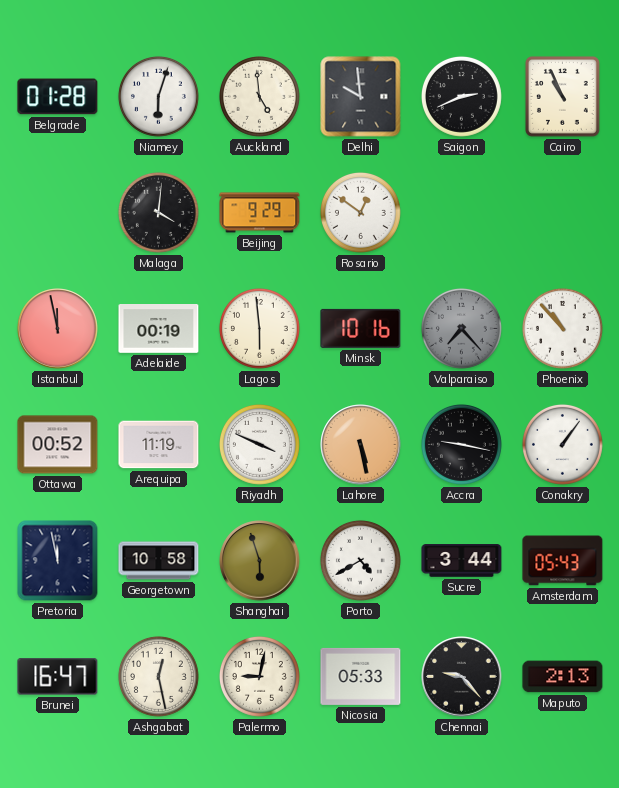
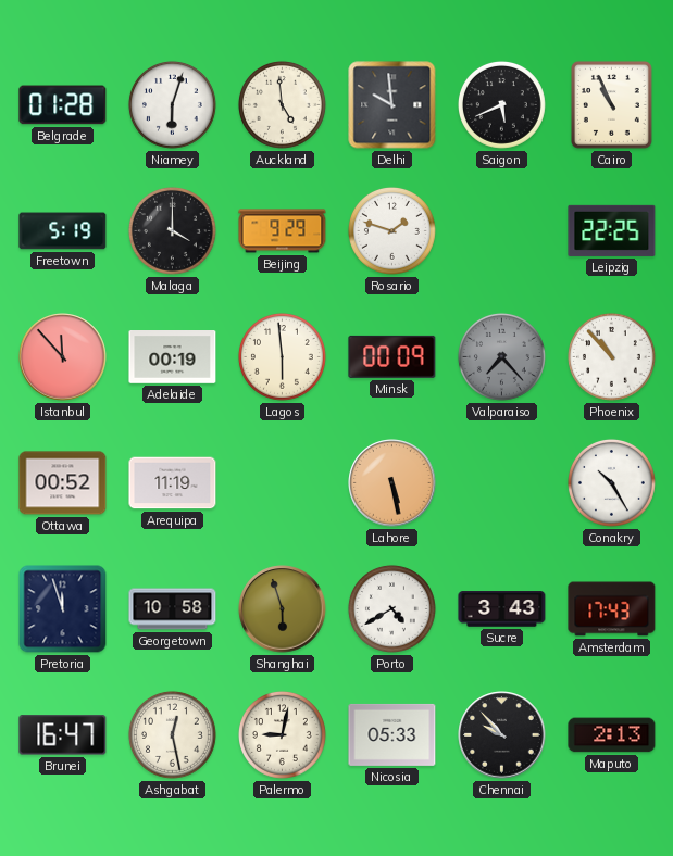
Saigon: 2:41 -> 5:41 (501, 104)
Freetown: none -> 5:19 (63, 231)
Malaga: 4:01 -> 4:00 (172, 230)
Rosario: 12:51 -> 1:48 (391, 230)
Leipzig: none -> 22:25 (612, 230)
Istanbul: 11:58 -> 11:53 (63, 357)
Minsk: 10:16 -> 00:09 (392, 356)
Riyadh: 3:49 -> none (259, 444)
Accra: 9:17 -> none (461, 444)
Conakry: 1:06 -> 10:25 (611, 482)
Pretoria: 11:58 -> 11:57 (63, 609)
Sucre: 3:44 -> 3:43 (502, 609)
Amsterdam: 05:43 -> 17:43 (612, 609)
Chennai: 9:23 -> 9:53 (502, 735)
